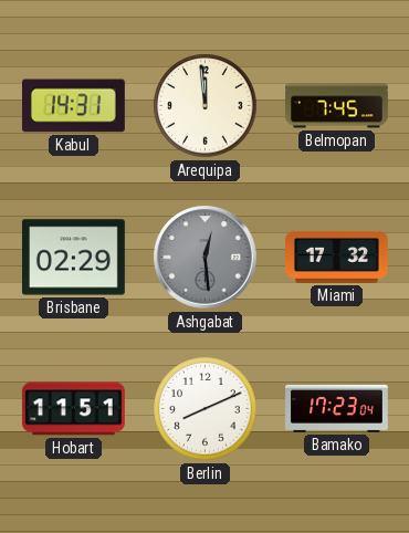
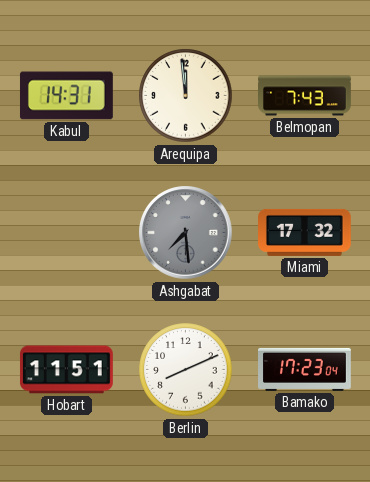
Belmopan: 7:45 -> 7:43 (305, 96)
Brisbane: 02:29 -> none (73, 258)
Ashgabat: 12:29 -> 7:29 (186, 233)
